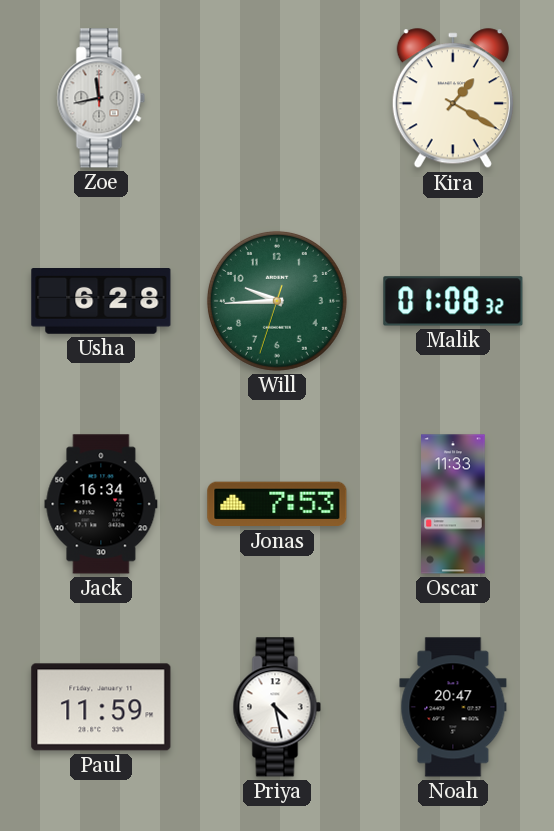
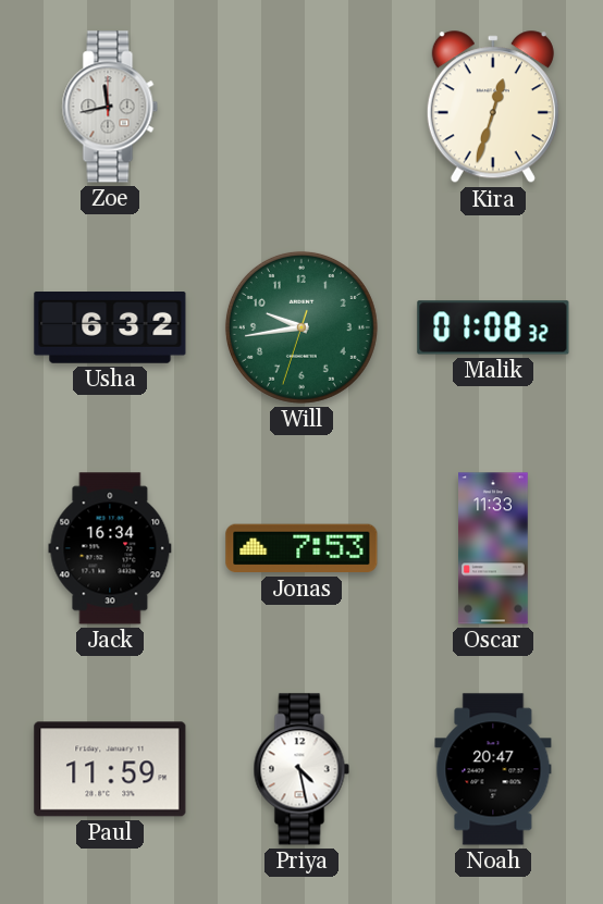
Kira: 1:20 -> 12:33 (493, 108)
Usha: 6:28 -> 6:32 (110, 329)
Will: 9:44 -> 9:43 (301, 327)
